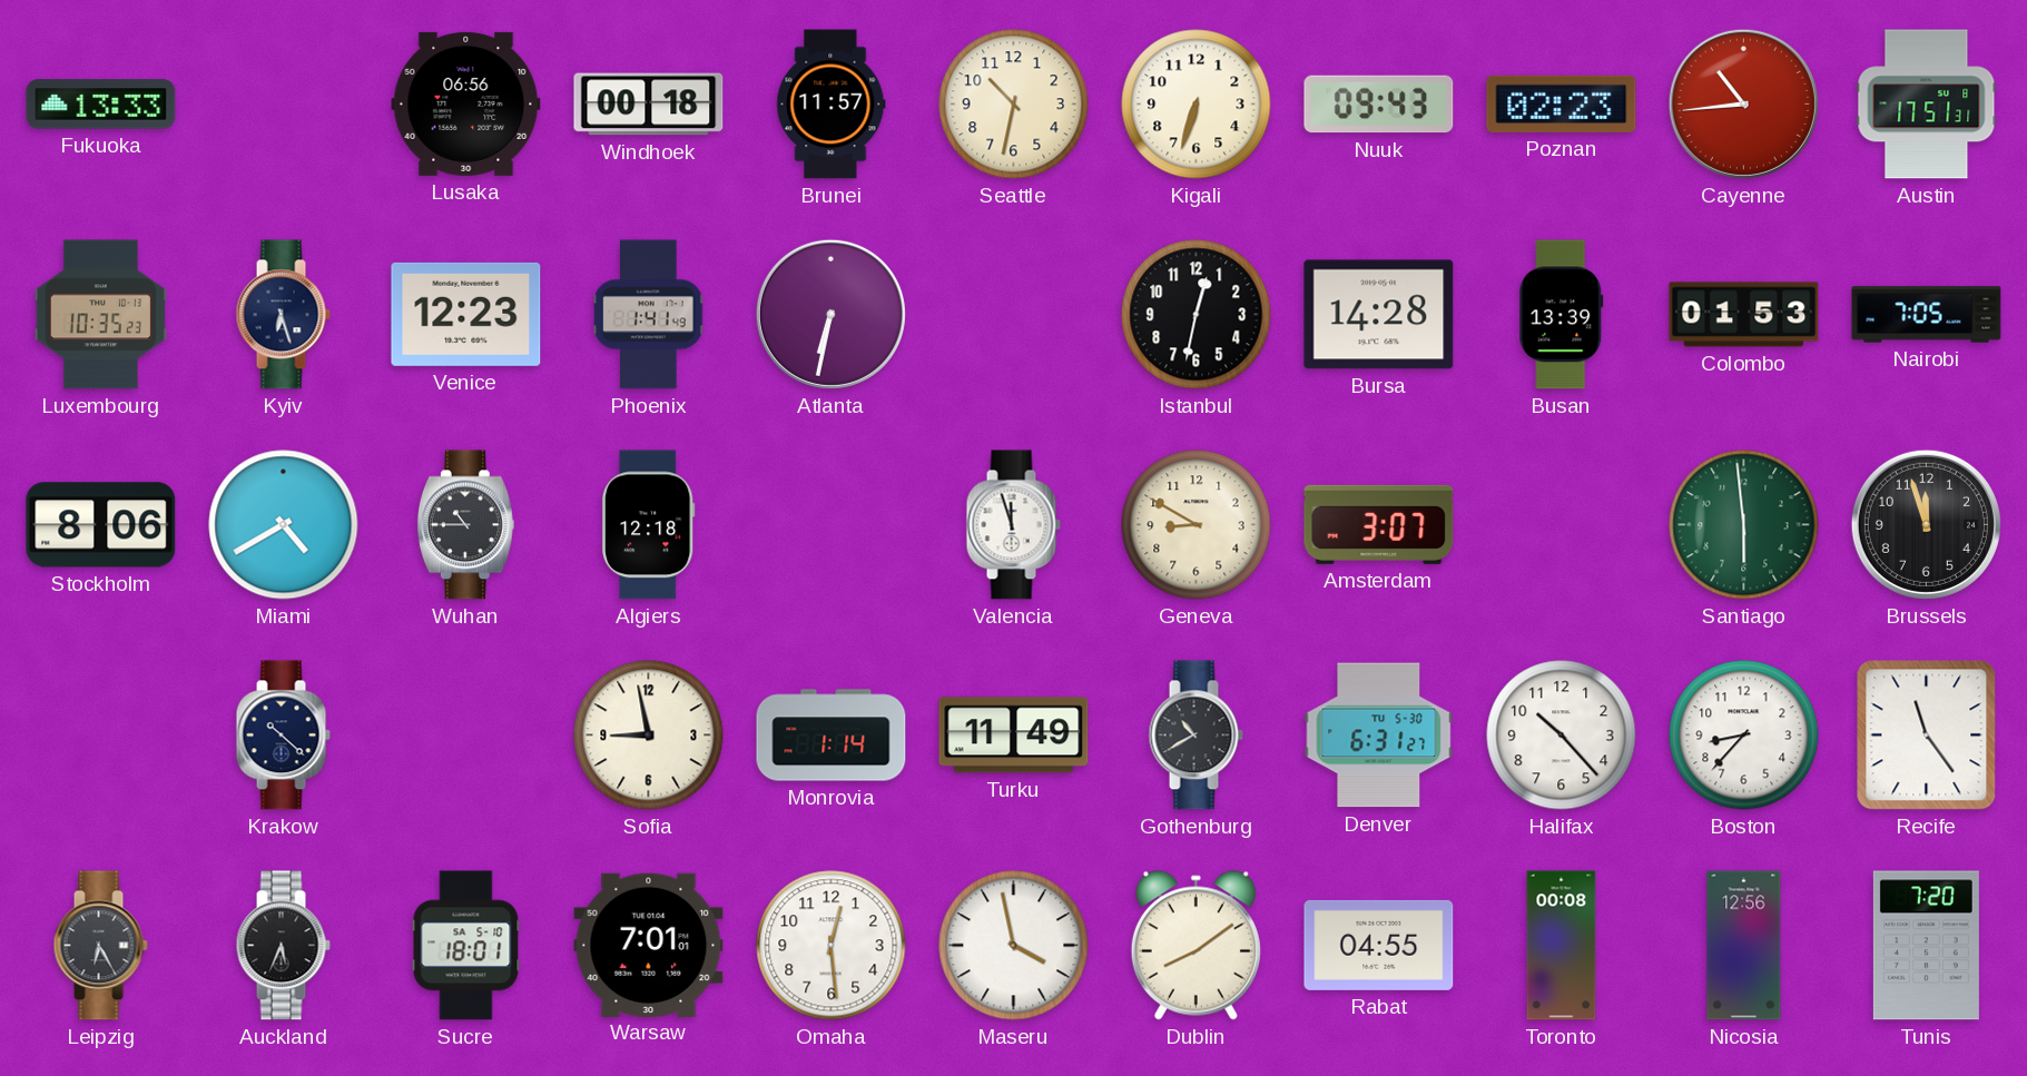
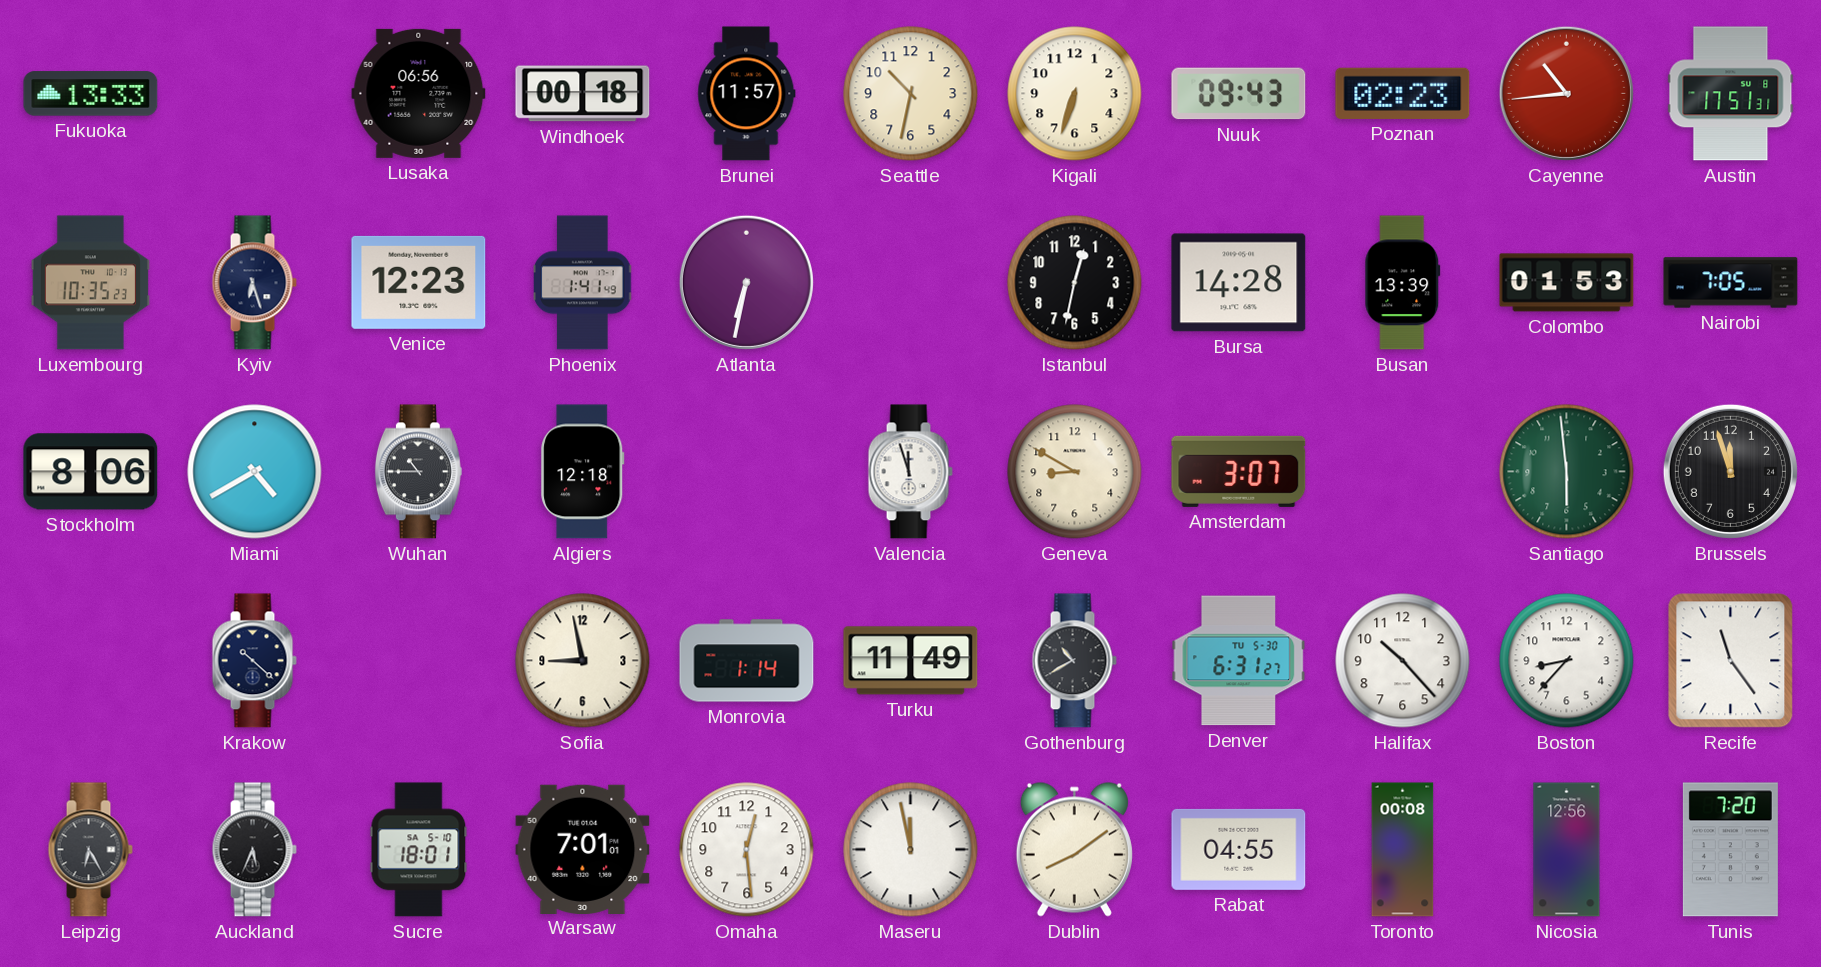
Maseru: 3:58 -> 11:58 (911, 850)
